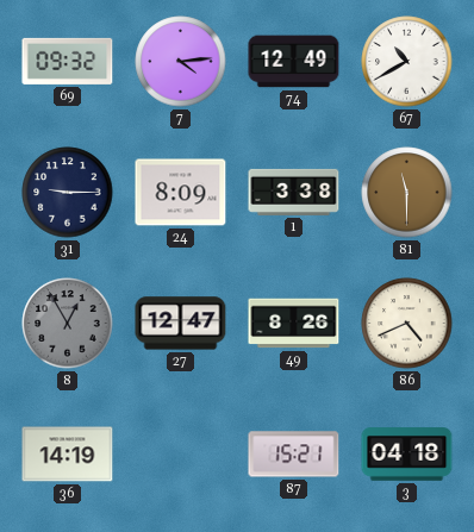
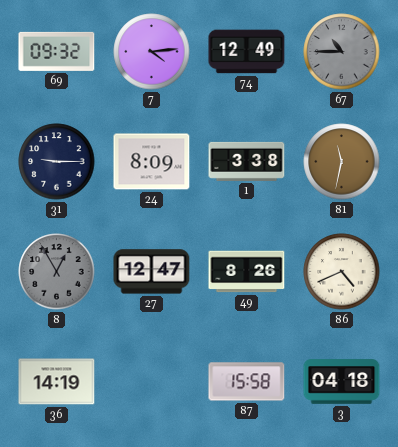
67: 10:40 -> 10:45 (342, 52)
67 dial: white -> grey (342, 52)
81: 11:30 -> 11:32 (342, 162)
87: 15:21 -> 15:58 (247, 382)
